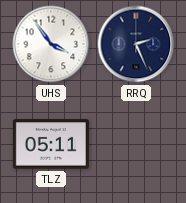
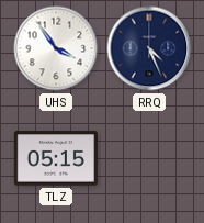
RRQ: 2:26 -> 4:26 (149, 48)
TLZ: 05:11 -> 05:15 (56, 158)
